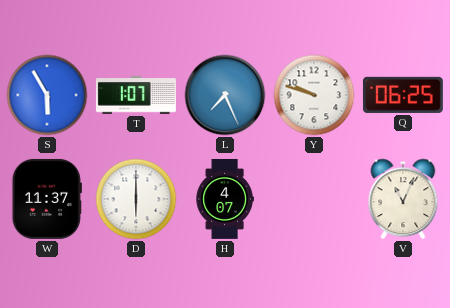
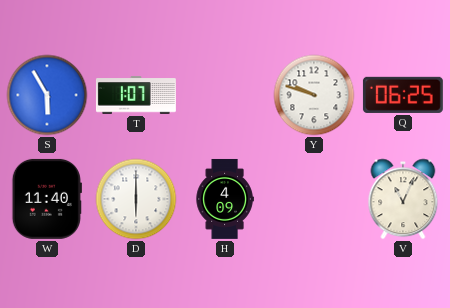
L: 7:26 -> none (225, 95)
W: 11:37 -> 11:40 (47, 199)
H: 4:07 -> 4:09 (225, 199)
